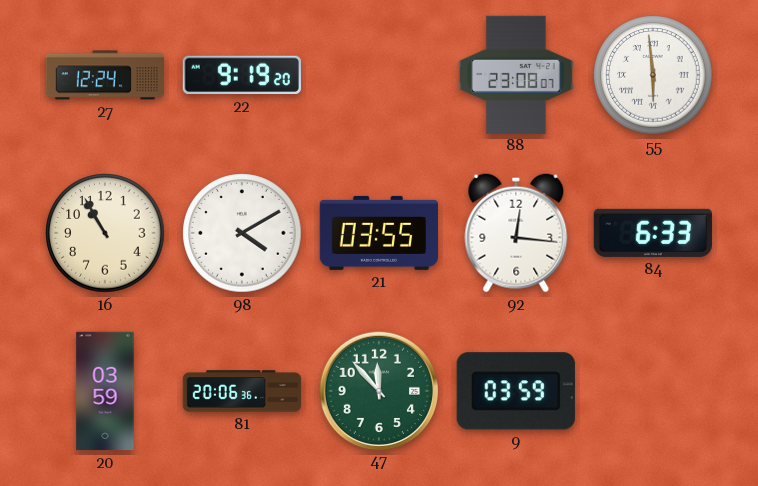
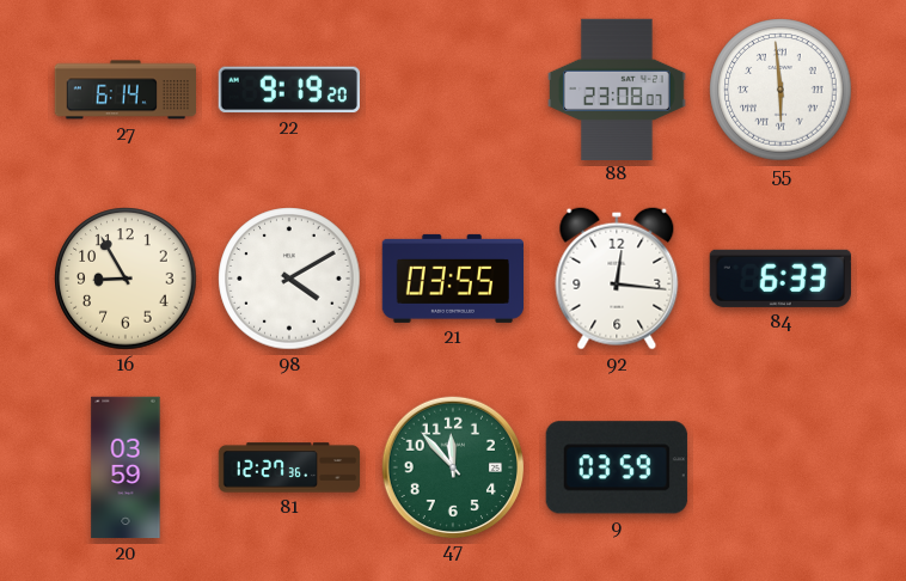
27: 12:24 -> 6:14 (126, 90)
16: 10:55 -> 8:55 (126, 279)
81: 20:06 -> 12:27 (289, 467)
